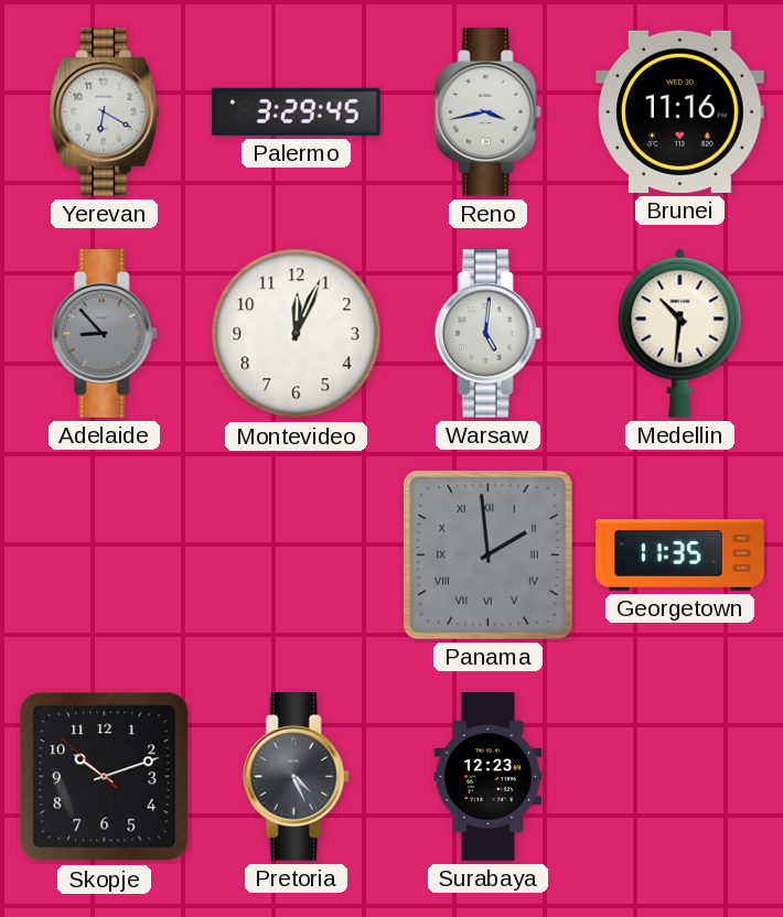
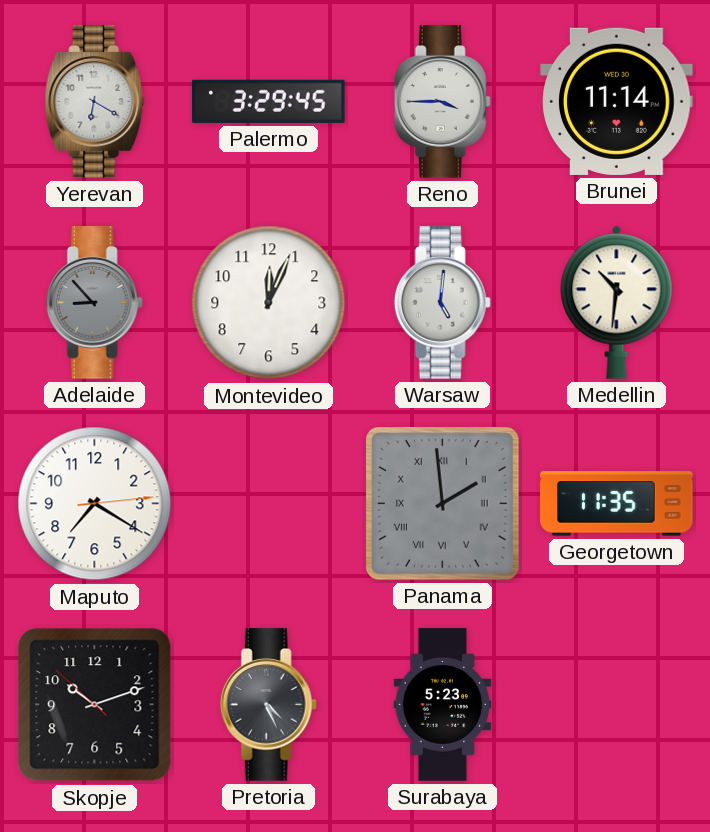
Reno: 3:43 -> 3:45 (442, 102)
Brunei: 11:16 -> 11:14 (617, 101)
Maputo: none -> 7:20 (95, 504)
Surabaya: 12:23 -> 5:23 (443, 705)
